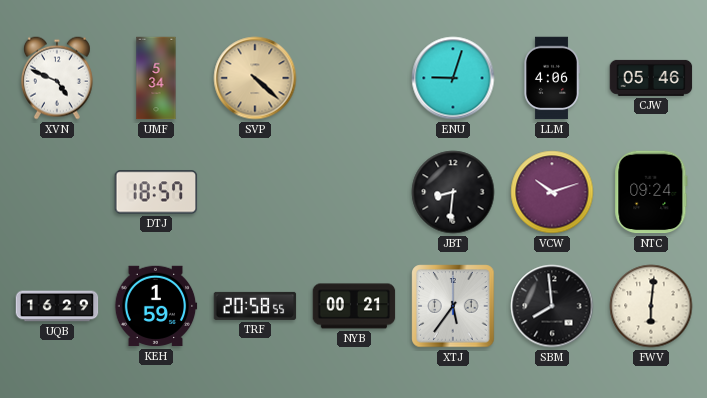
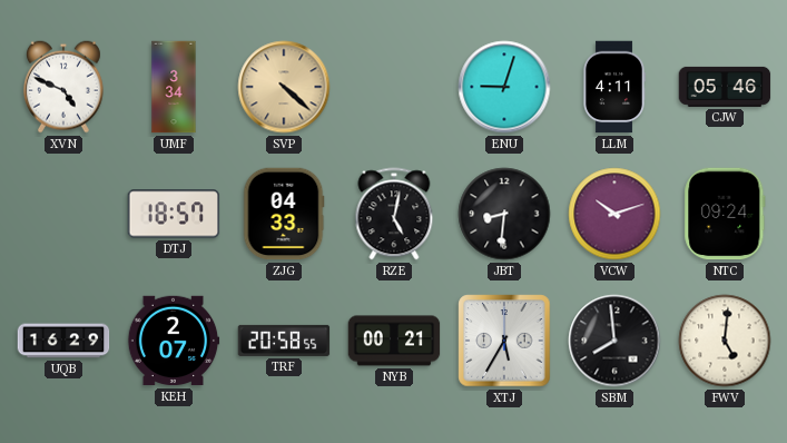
UMF: 5:34 -> 3:34 (174, 87)
LLM: 4:06 -> 4:11 (614, 87)
ZJG: none -> 04:33 (284, 214)
RZE: none -> 5:02 (394, 214)
KEH: 1:59 -> 2:07 (174, 341)
XTJ: 5:36 -> 5:35 (504, 341)
FWV: 6:01 -> 5:01 (725, 341)
